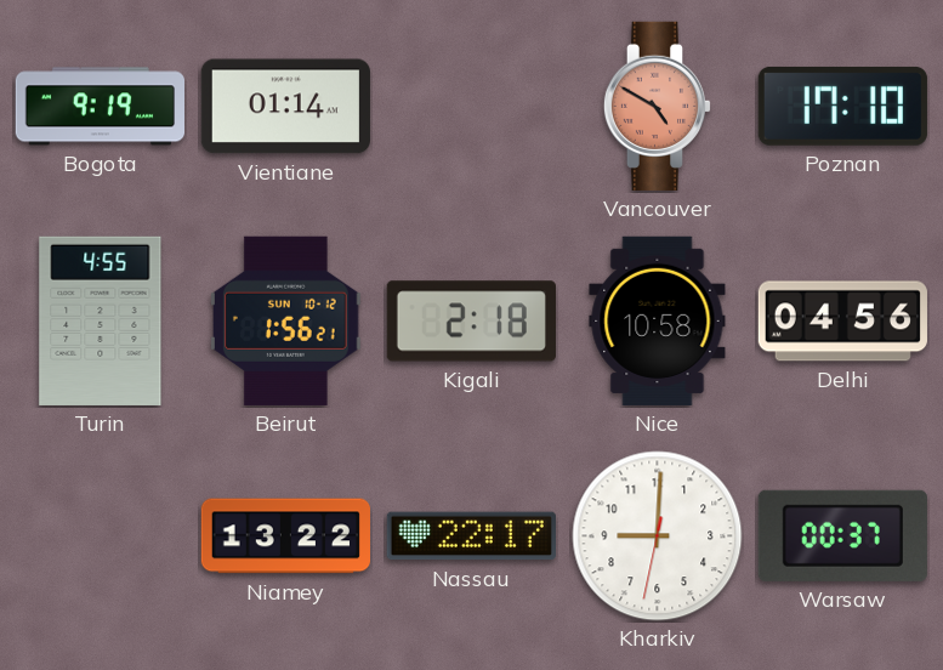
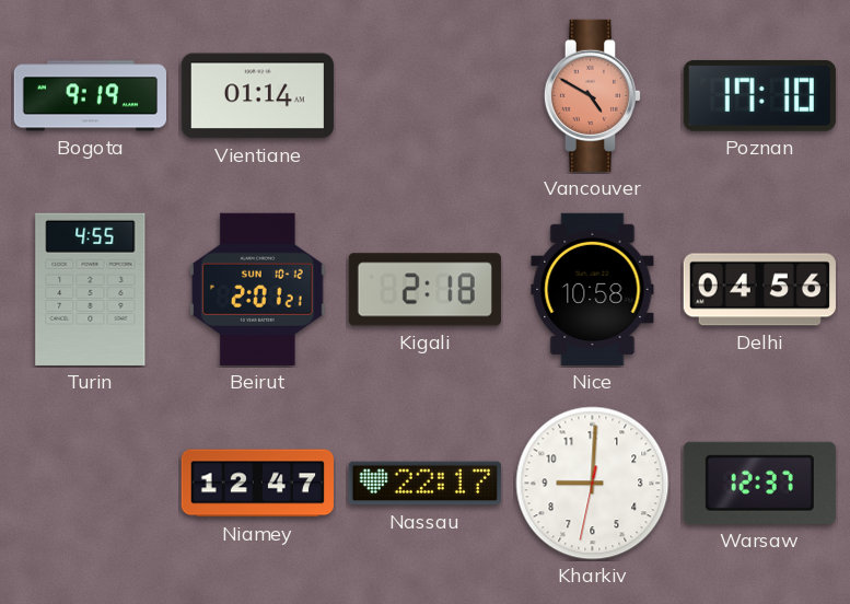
Beirut: 1:56 -> 2:01 (257, 289)
Niamey: 13:22 -> 12:47 (257, 484)
Warsaw: 00:37 -> 12:37 (759, 483)
